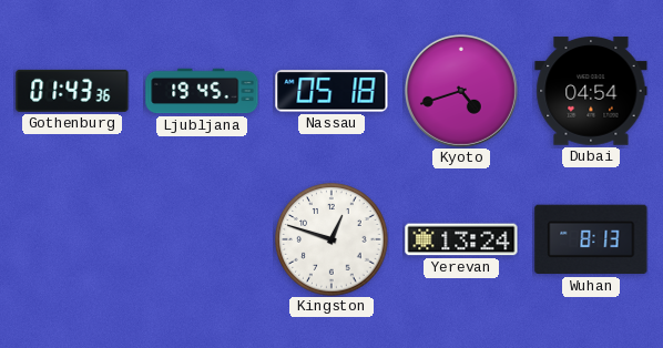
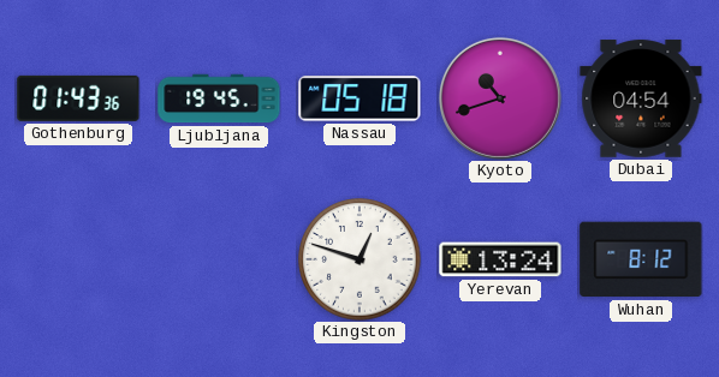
Kyoto: 4:42 -> 10:42 (500, 98)
Wuhan: 8:13 -> 8:12 (641, 259)
